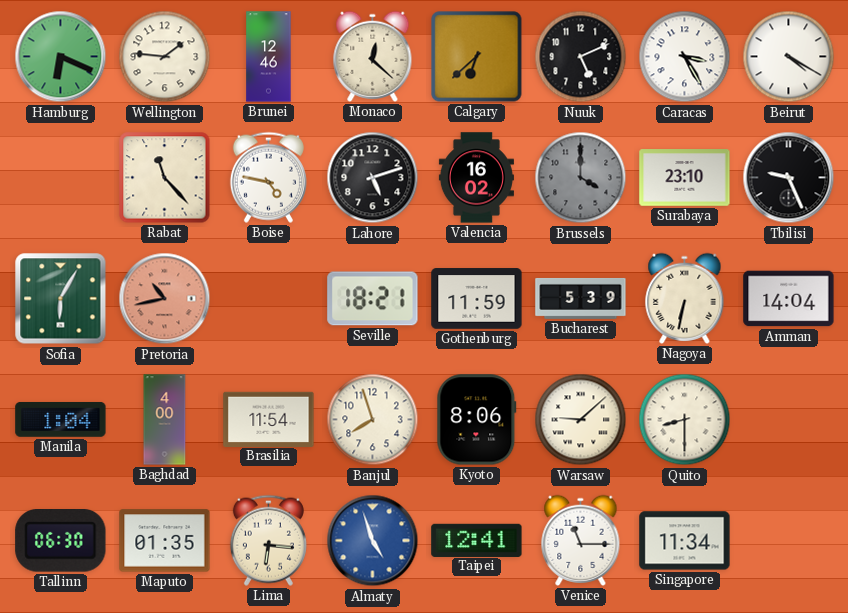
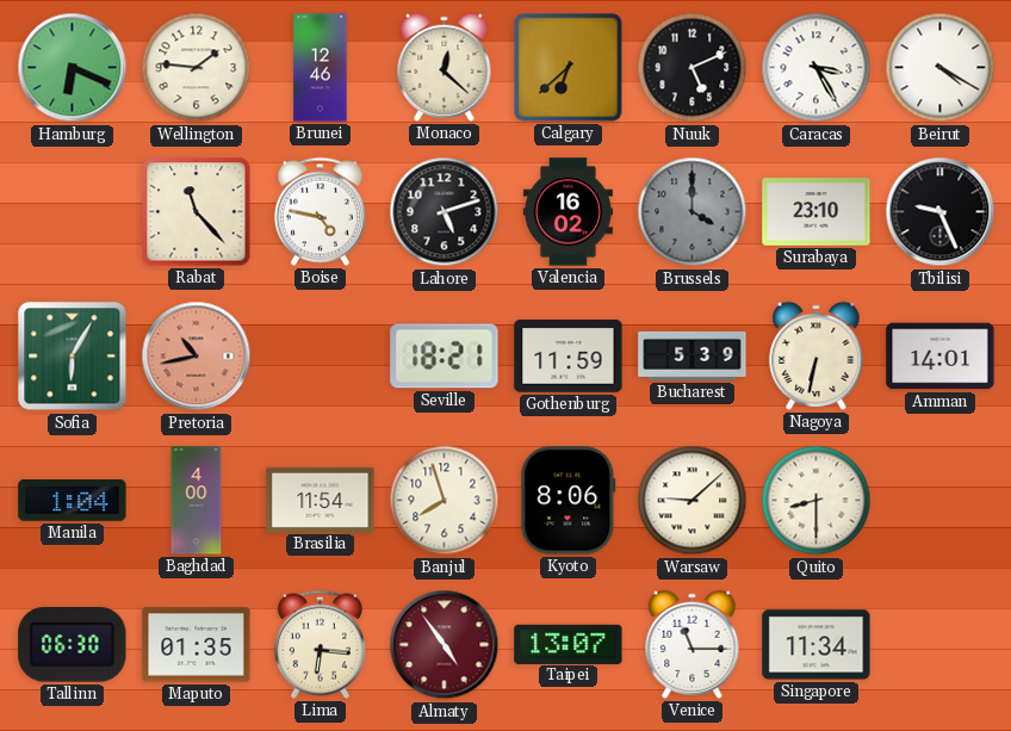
Amman: 14:04 -> 14:01 (941, 357)
Almaty: 4:57 -> 4:54 (445, 645)
Almaty dial: blue -> burgundy (445, 645)
Taipei: 12:41 -> 13:07 (569, 644)
